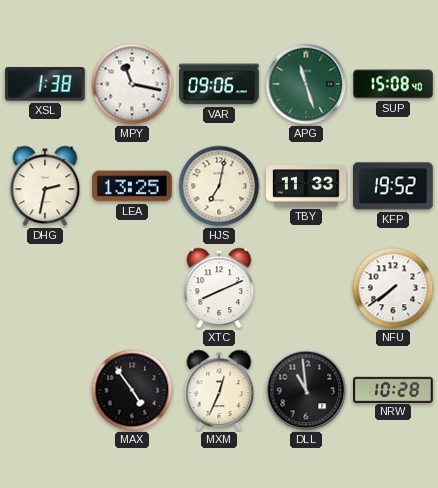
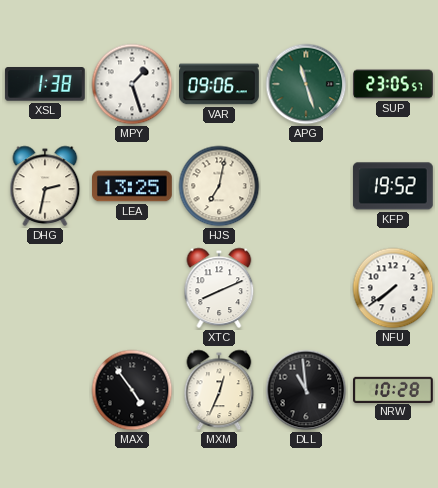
MPY: 11:17 -> 1:27 (132, 84)
SUP: 15:08 -> 23:05 (393, 84)
TBY: 11:33 -> none (307, 186)
